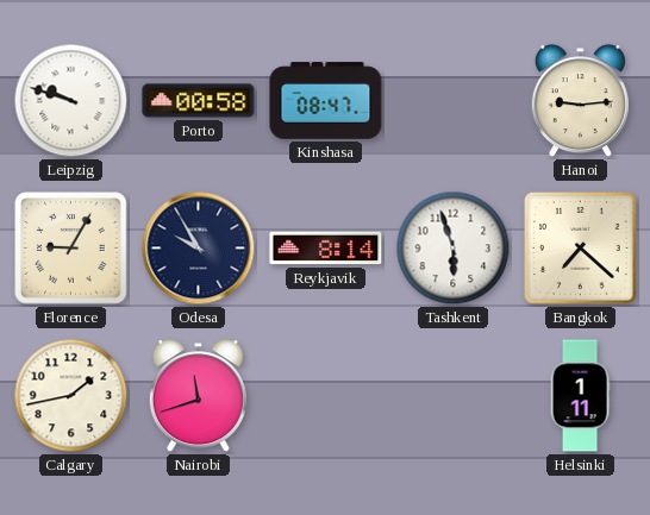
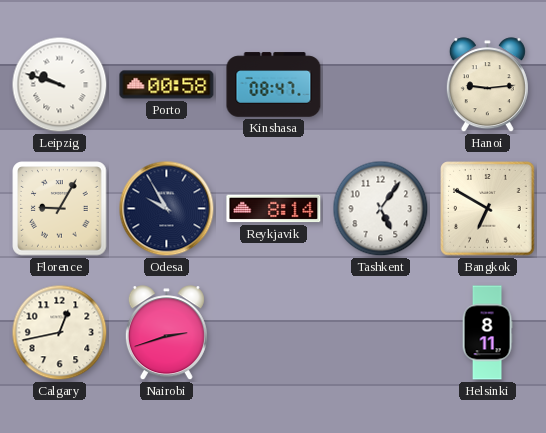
Tashkent: 5:57 -> 5:06 (381, 209)
Bangkok: 7:22 -> 6:50 (488, 209)
Calgary: 1:43 -> 12:43 (60, 333)
Nairobi: 11:42 -> 2:42 (166, 333)
Helsinki: 1:11 -> 8:11 (487, 333)
